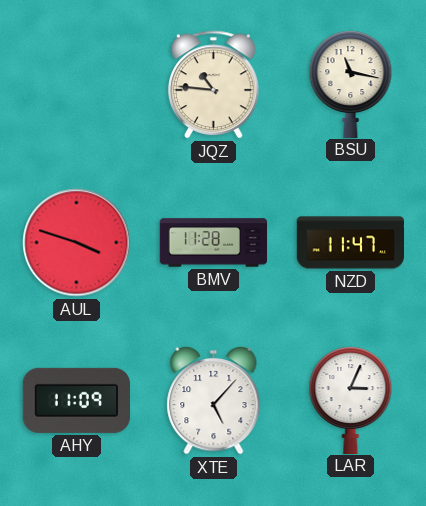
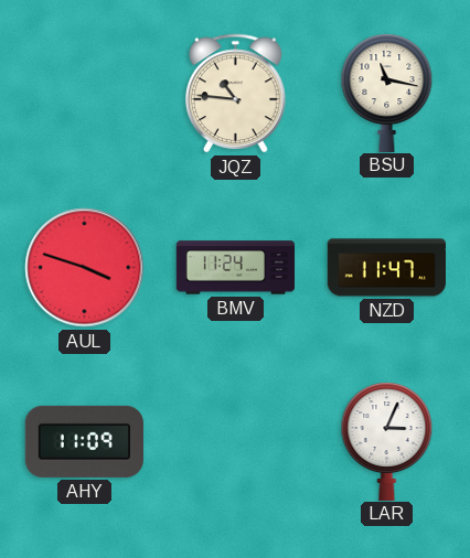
BMV: 11:28 -> 11:24 (236, 268)
XTE: 5:07 -> none (214, 400)
